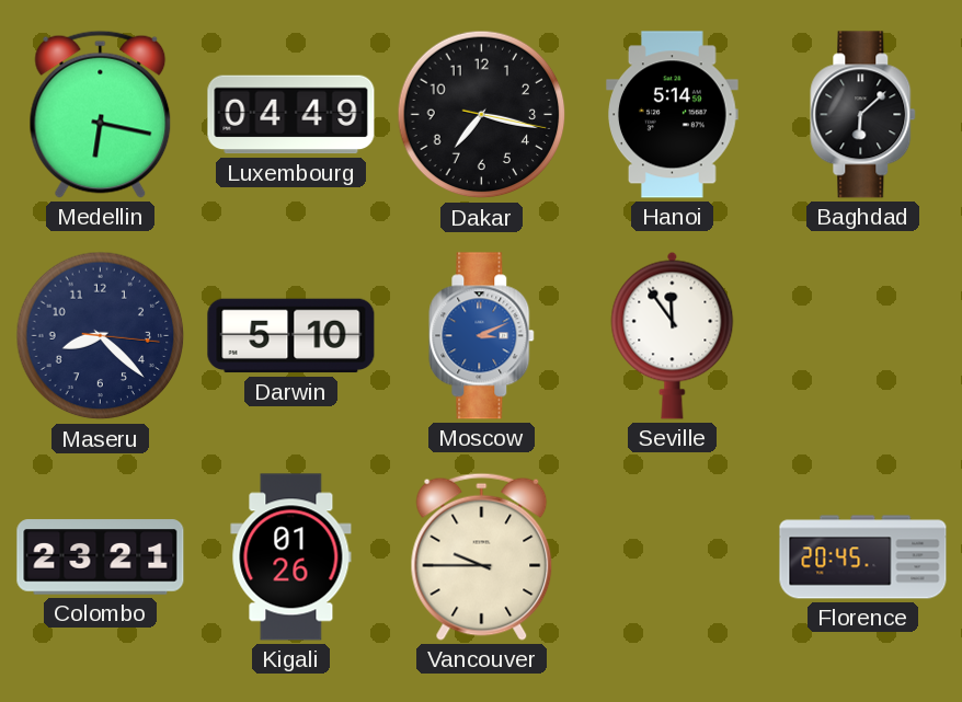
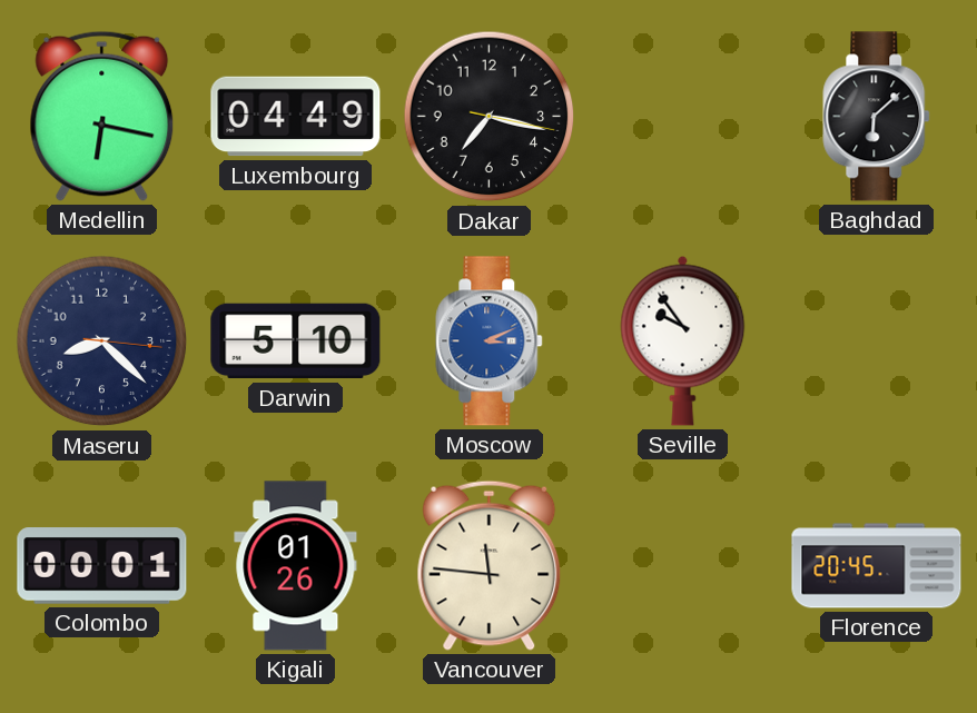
Hanoi: 5:14 -> none (673, 115)
Seville: 11:54 -> 9:54 (683, 340)
Colombo: 23:21 -> 00:01 (102, 566)
Vancouver: 9:45 -> 11:46 (490, 565)
